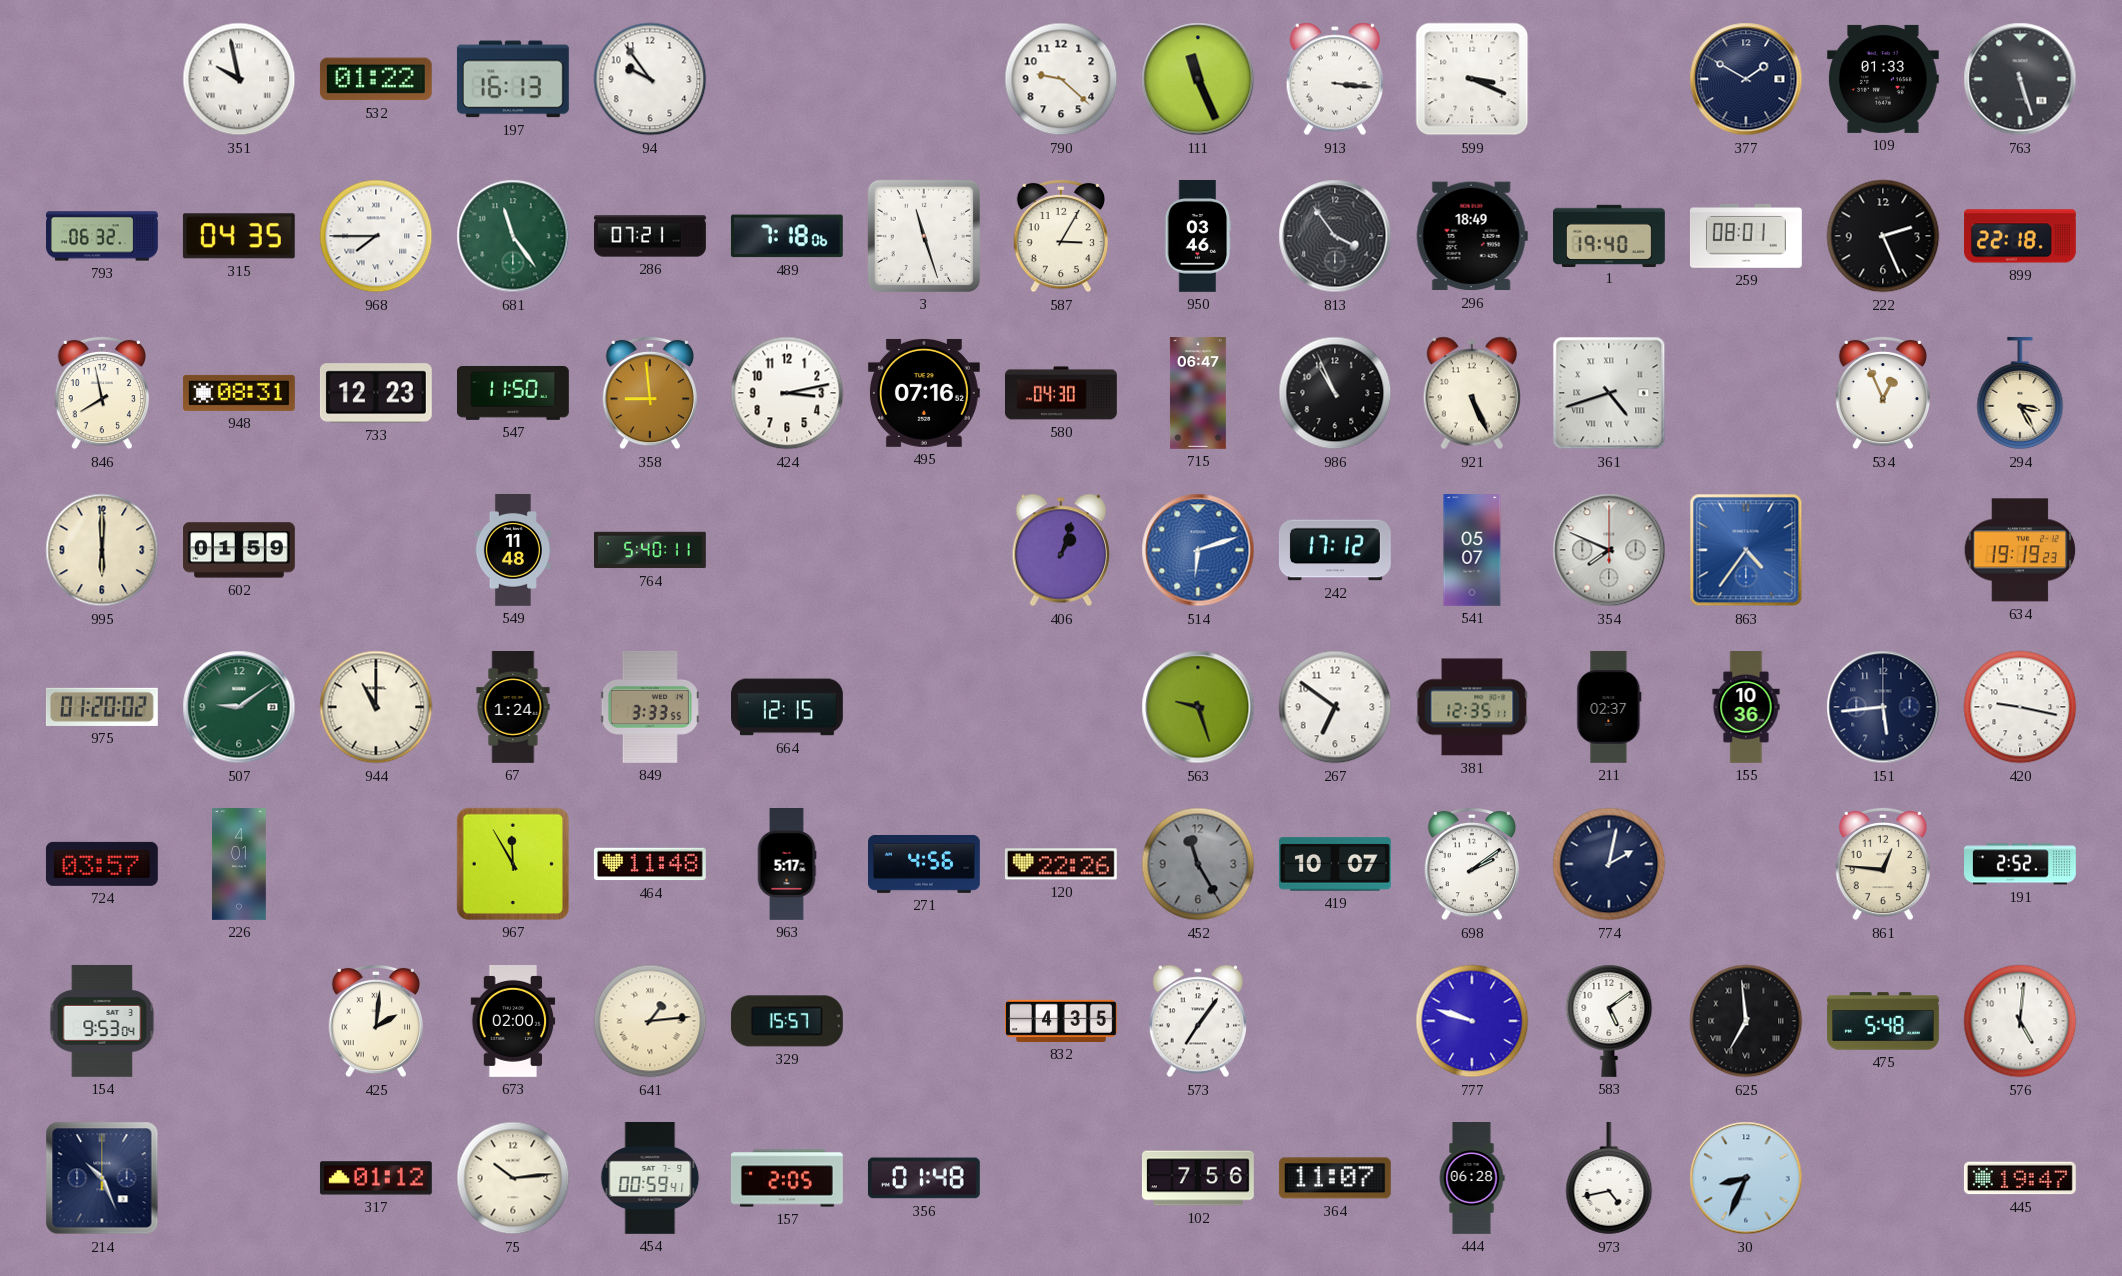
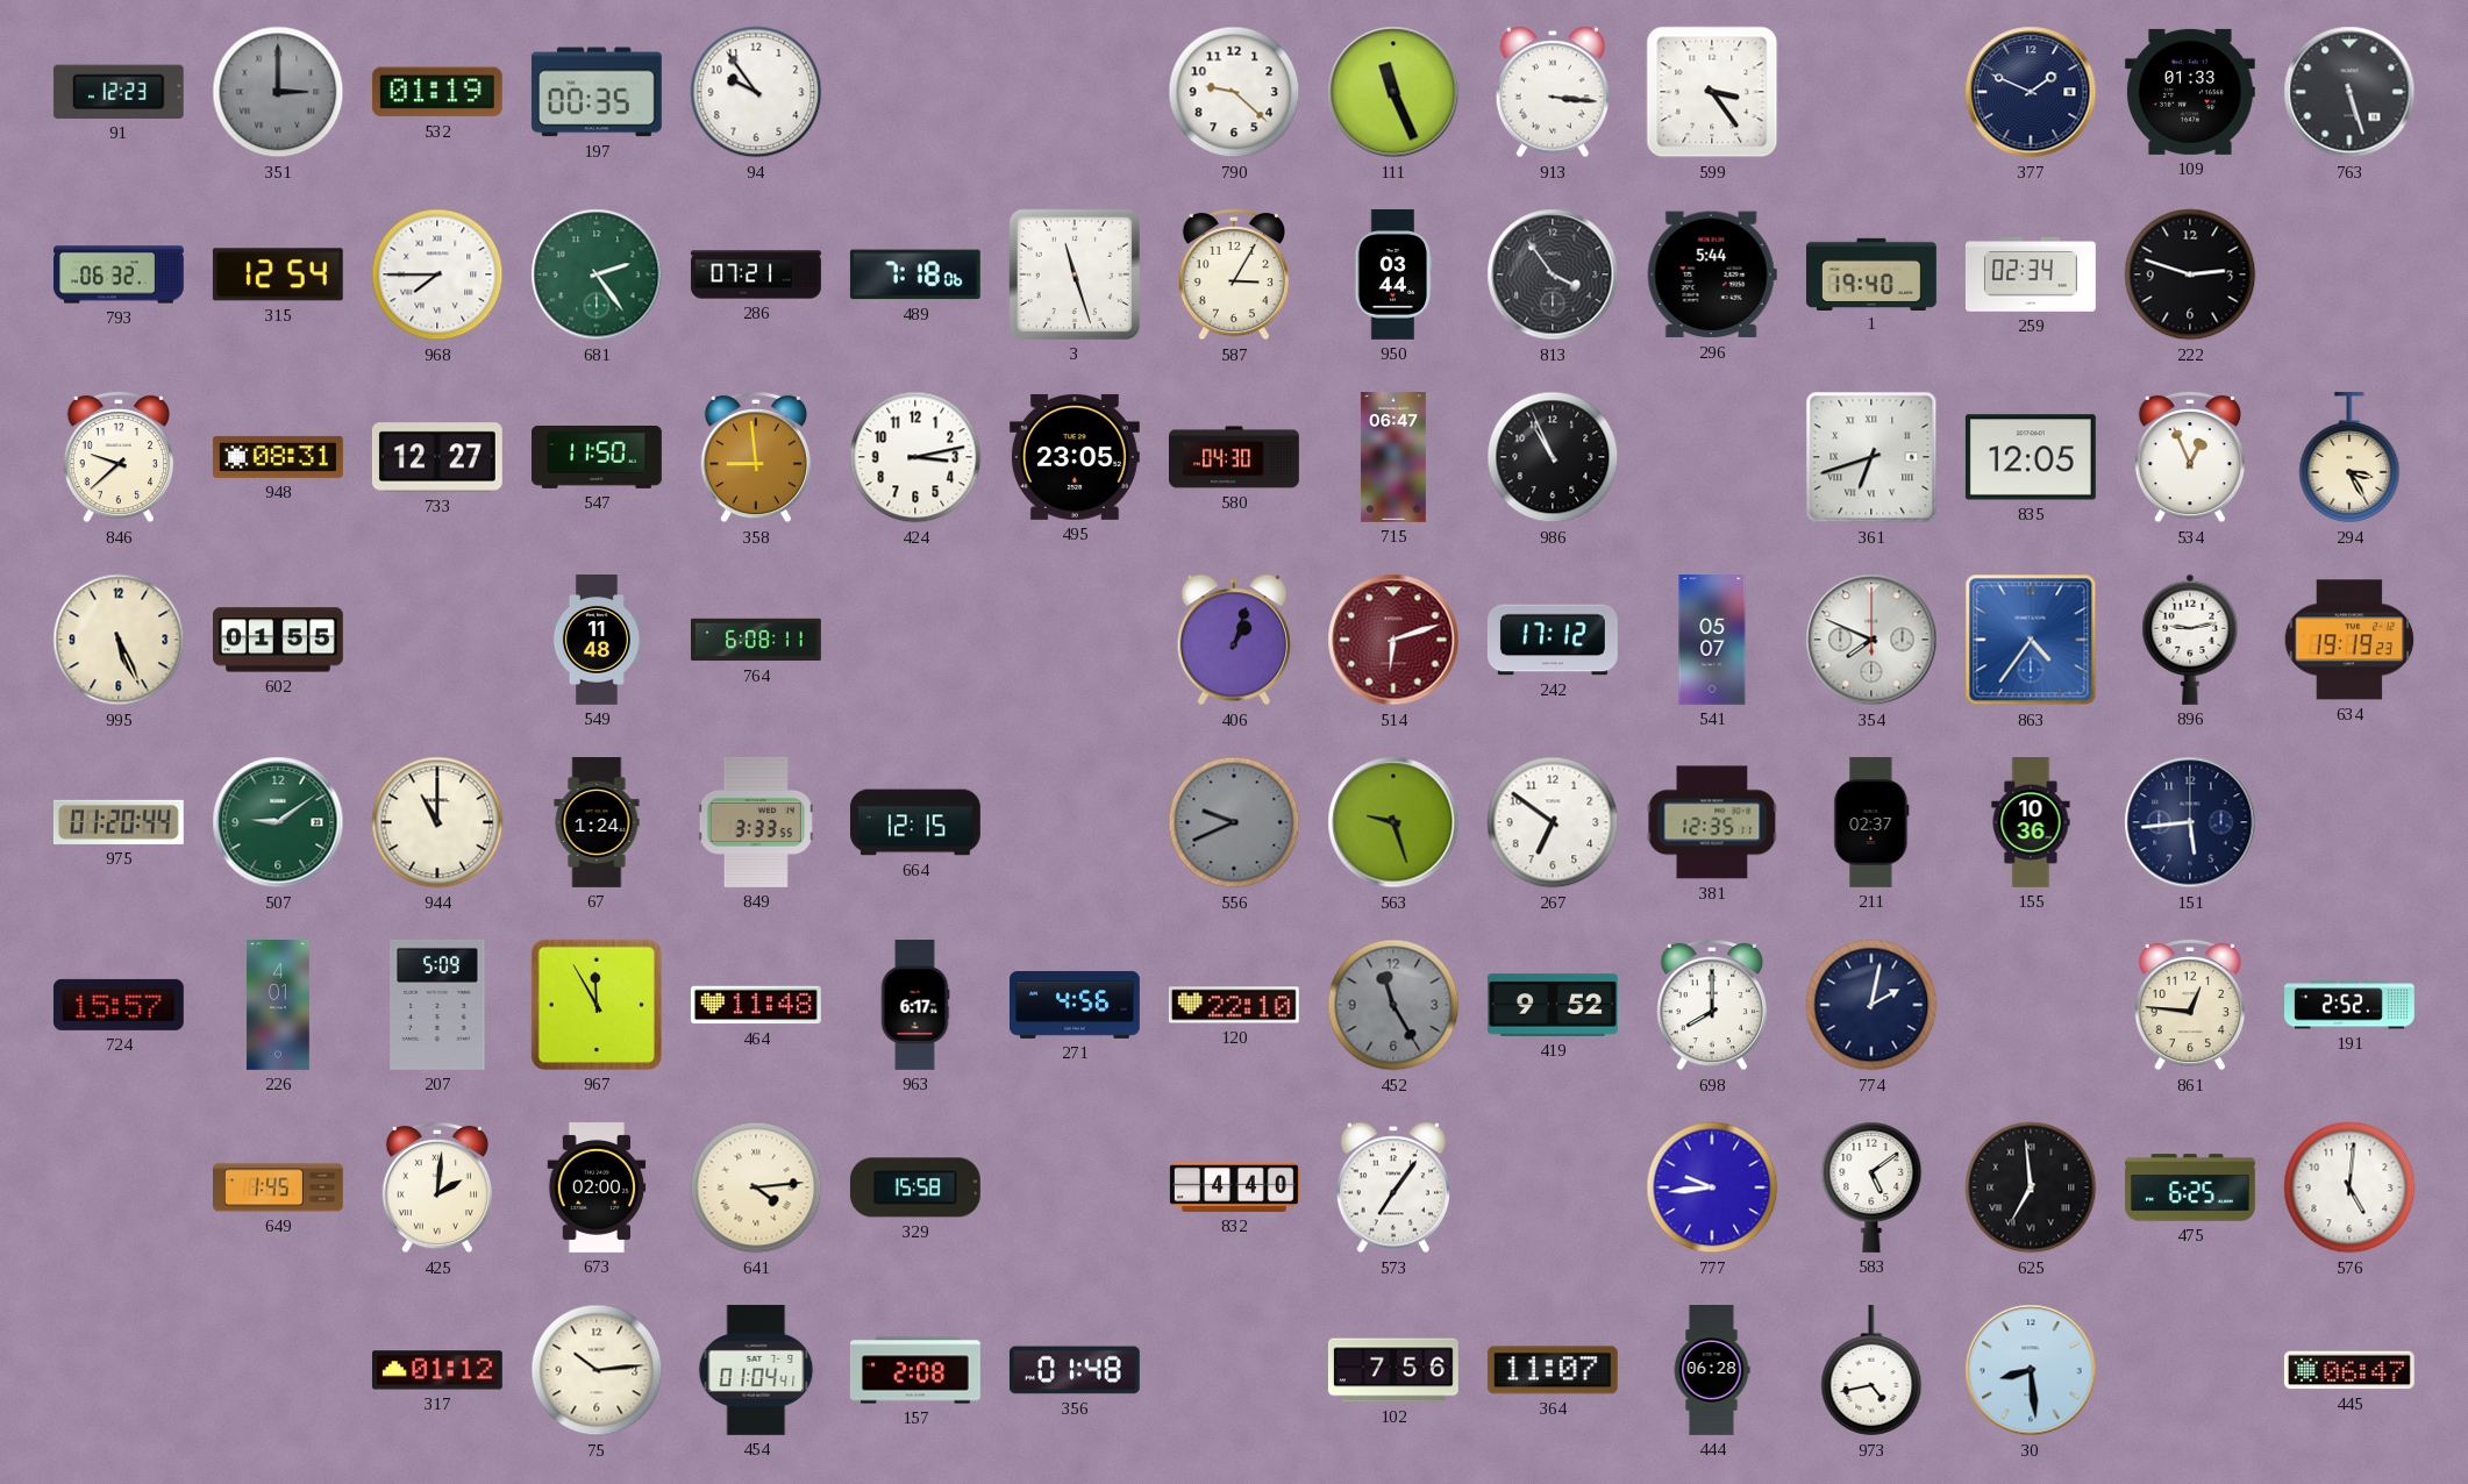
91: none -> 12:23 (119, 92)
351: 9:58 -> 3:00 (278, 92)
351 dial: white -> grey (278, 92)
532: 01:22 -> 01:19 (437, 92)
197: 16:13 -> 00:35 (597, 92)
599: 3:19 -> 3:24 (1712, 92)
377: 1:50 -> 1:49 (2031, 92)
315: 04:35 -> 12:54 (278, 274)
681: 11:24 -> 2:24 (597, 274)
950: 03:46 -> 03:44 (1393, 274)
296: 18:49 -> 5:44 (1712, 274)
259: 08:01 -> 02:34 (2031, 274)
222: 2:26 -> 2:48 (2190, 274)
899: 22:18 -> none (2021, 236)
846: 7:58 -> 9:38 (117, 457)
733: 12:23 -> 12:27 (437, 457)
495: 07:16 -> 23:05 (1075, 457)
921: 5:26 -> none (1471, 393)
361: 4:42 -> 6:42 (1871, 457)
835: none -> 12:05 (2031, 457)
995: 6:00 -> 5:26 (119, 640)
602: 01:59 -> 01:55 (279, 640)
764: 5:40 -> 6:08 (757, 640)
514 dial: blue -> burgundy (1393, 640)
896: none -> 9:13 (2190, 640)
975: 01:20:02 -> 01:20:44 (119, 822)
556: none -> 9:41 (1234, 822)
420: 9:17 -> none (2020, 707)
724: 03:57 -> 15:57 (119, 1005)
207: none -> 5:09 (437, 1005)
963: 5:17 -> 6:17 (915, 1006)
120: 22:26 -> 22:10 (1234, 1005)
419: 10:07 -> 9:52 (1553, 1005)
698: 2:09 -> 8:00 (1711, 1005)
154: 9:53 -> none (102, 1021)
649: none -> 1:45 (279, 1187)
641: 1:14 -> 4:14 (756, 1187)
329: 15:57 -> 15:58 (915, 1187)
832: 4:35 -> 4:40 (1235, 1187)
777: 9:48 -> 9:44 (1712, 1187)
475: 5:48 -> 6:25 (2191, 1187)
214: 10:26 -> none (102, 1178)
454: 00:59 -> 01:04 (756, 1370)
157: 2:05 -> 2:08 (915, 1370)
30: 8:34 -> 8:29 (2031, 1370)
445: 19:47 -> 06:47 (2349, 1370)
